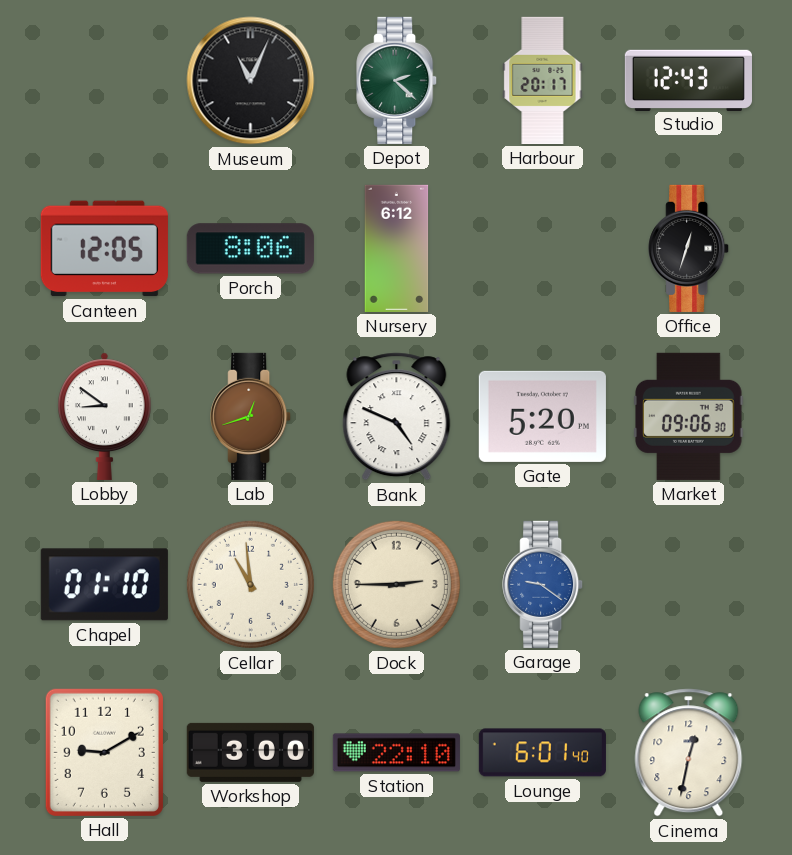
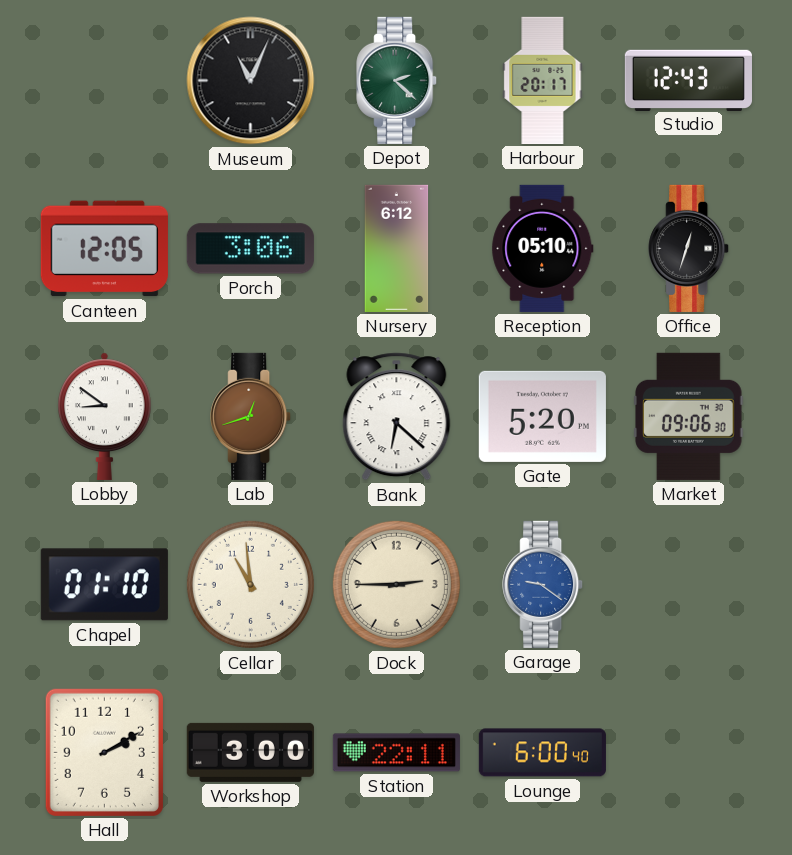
Porch: 8:06 -> 3:06 (250, 249)
Reception: none -> 05:10 (543, 248)
Bank: 4:49 -> 6:22 (397, 417)
Hall: 9:10 -> 2:10 (104, 752)
Station: 22:10 -> 22:11 (396, 753)
Lounge: 6:01 -> 6:00 (542, 753)
Cinema: 12:32 -> none (689, 753)
